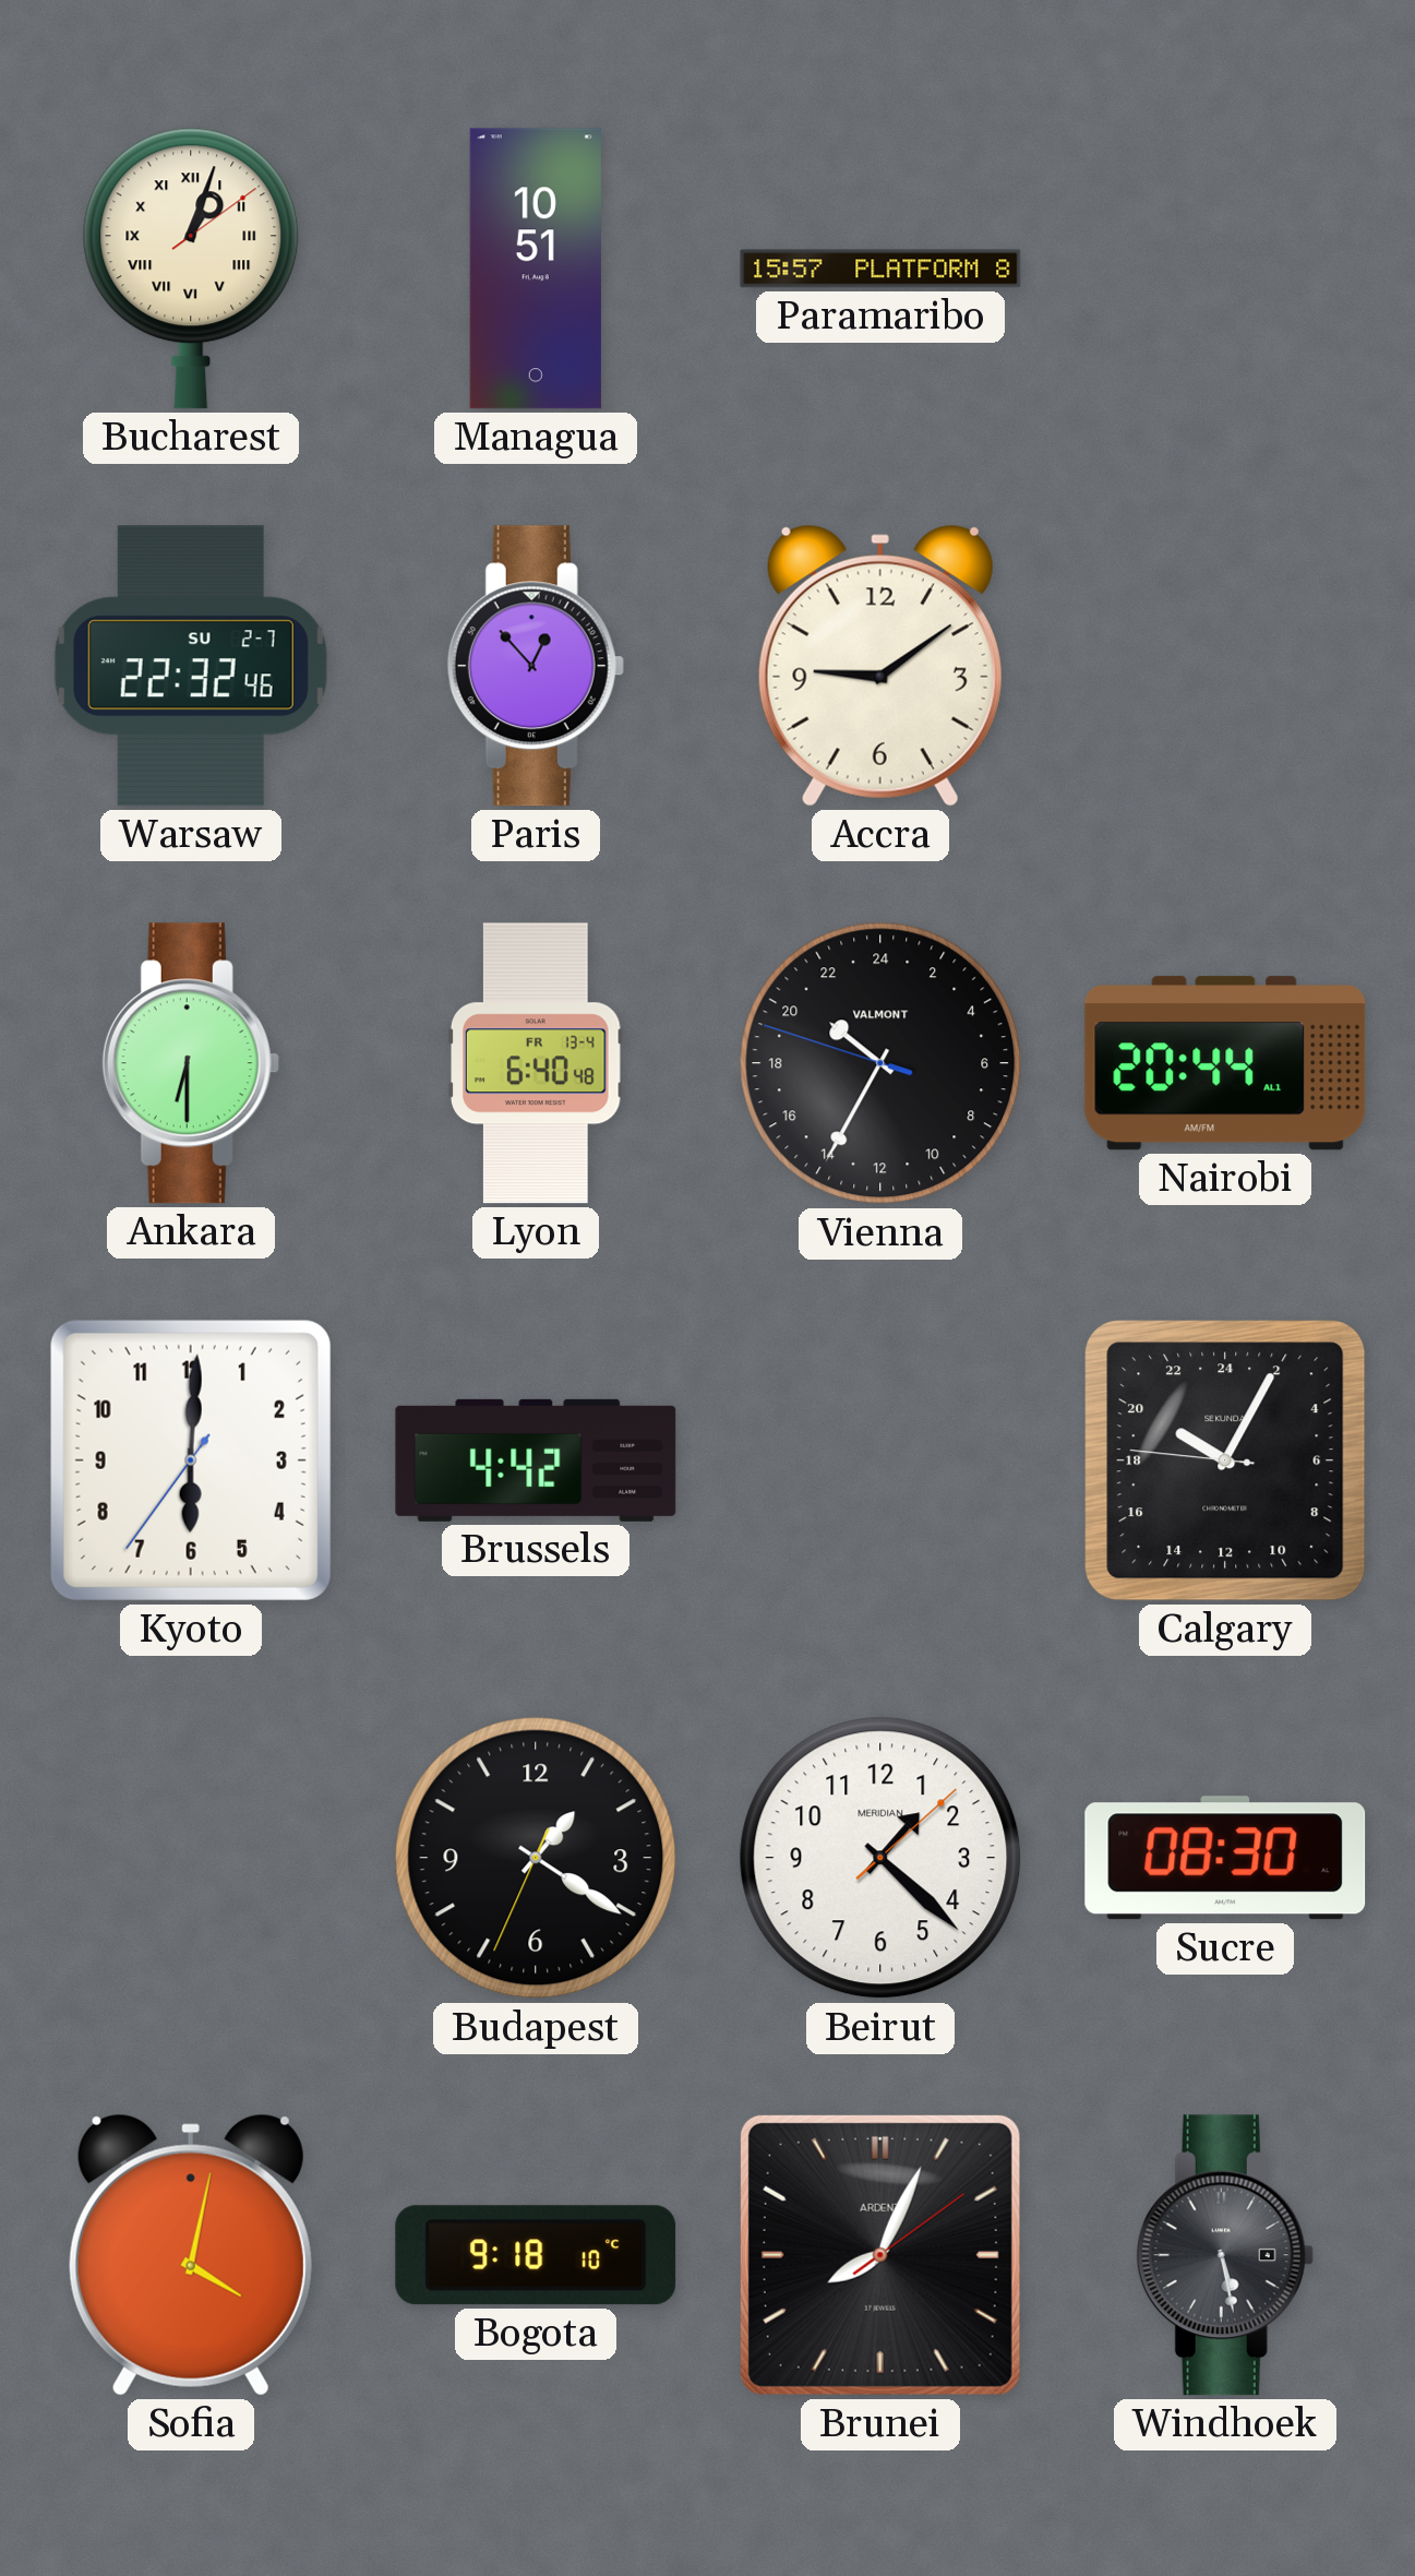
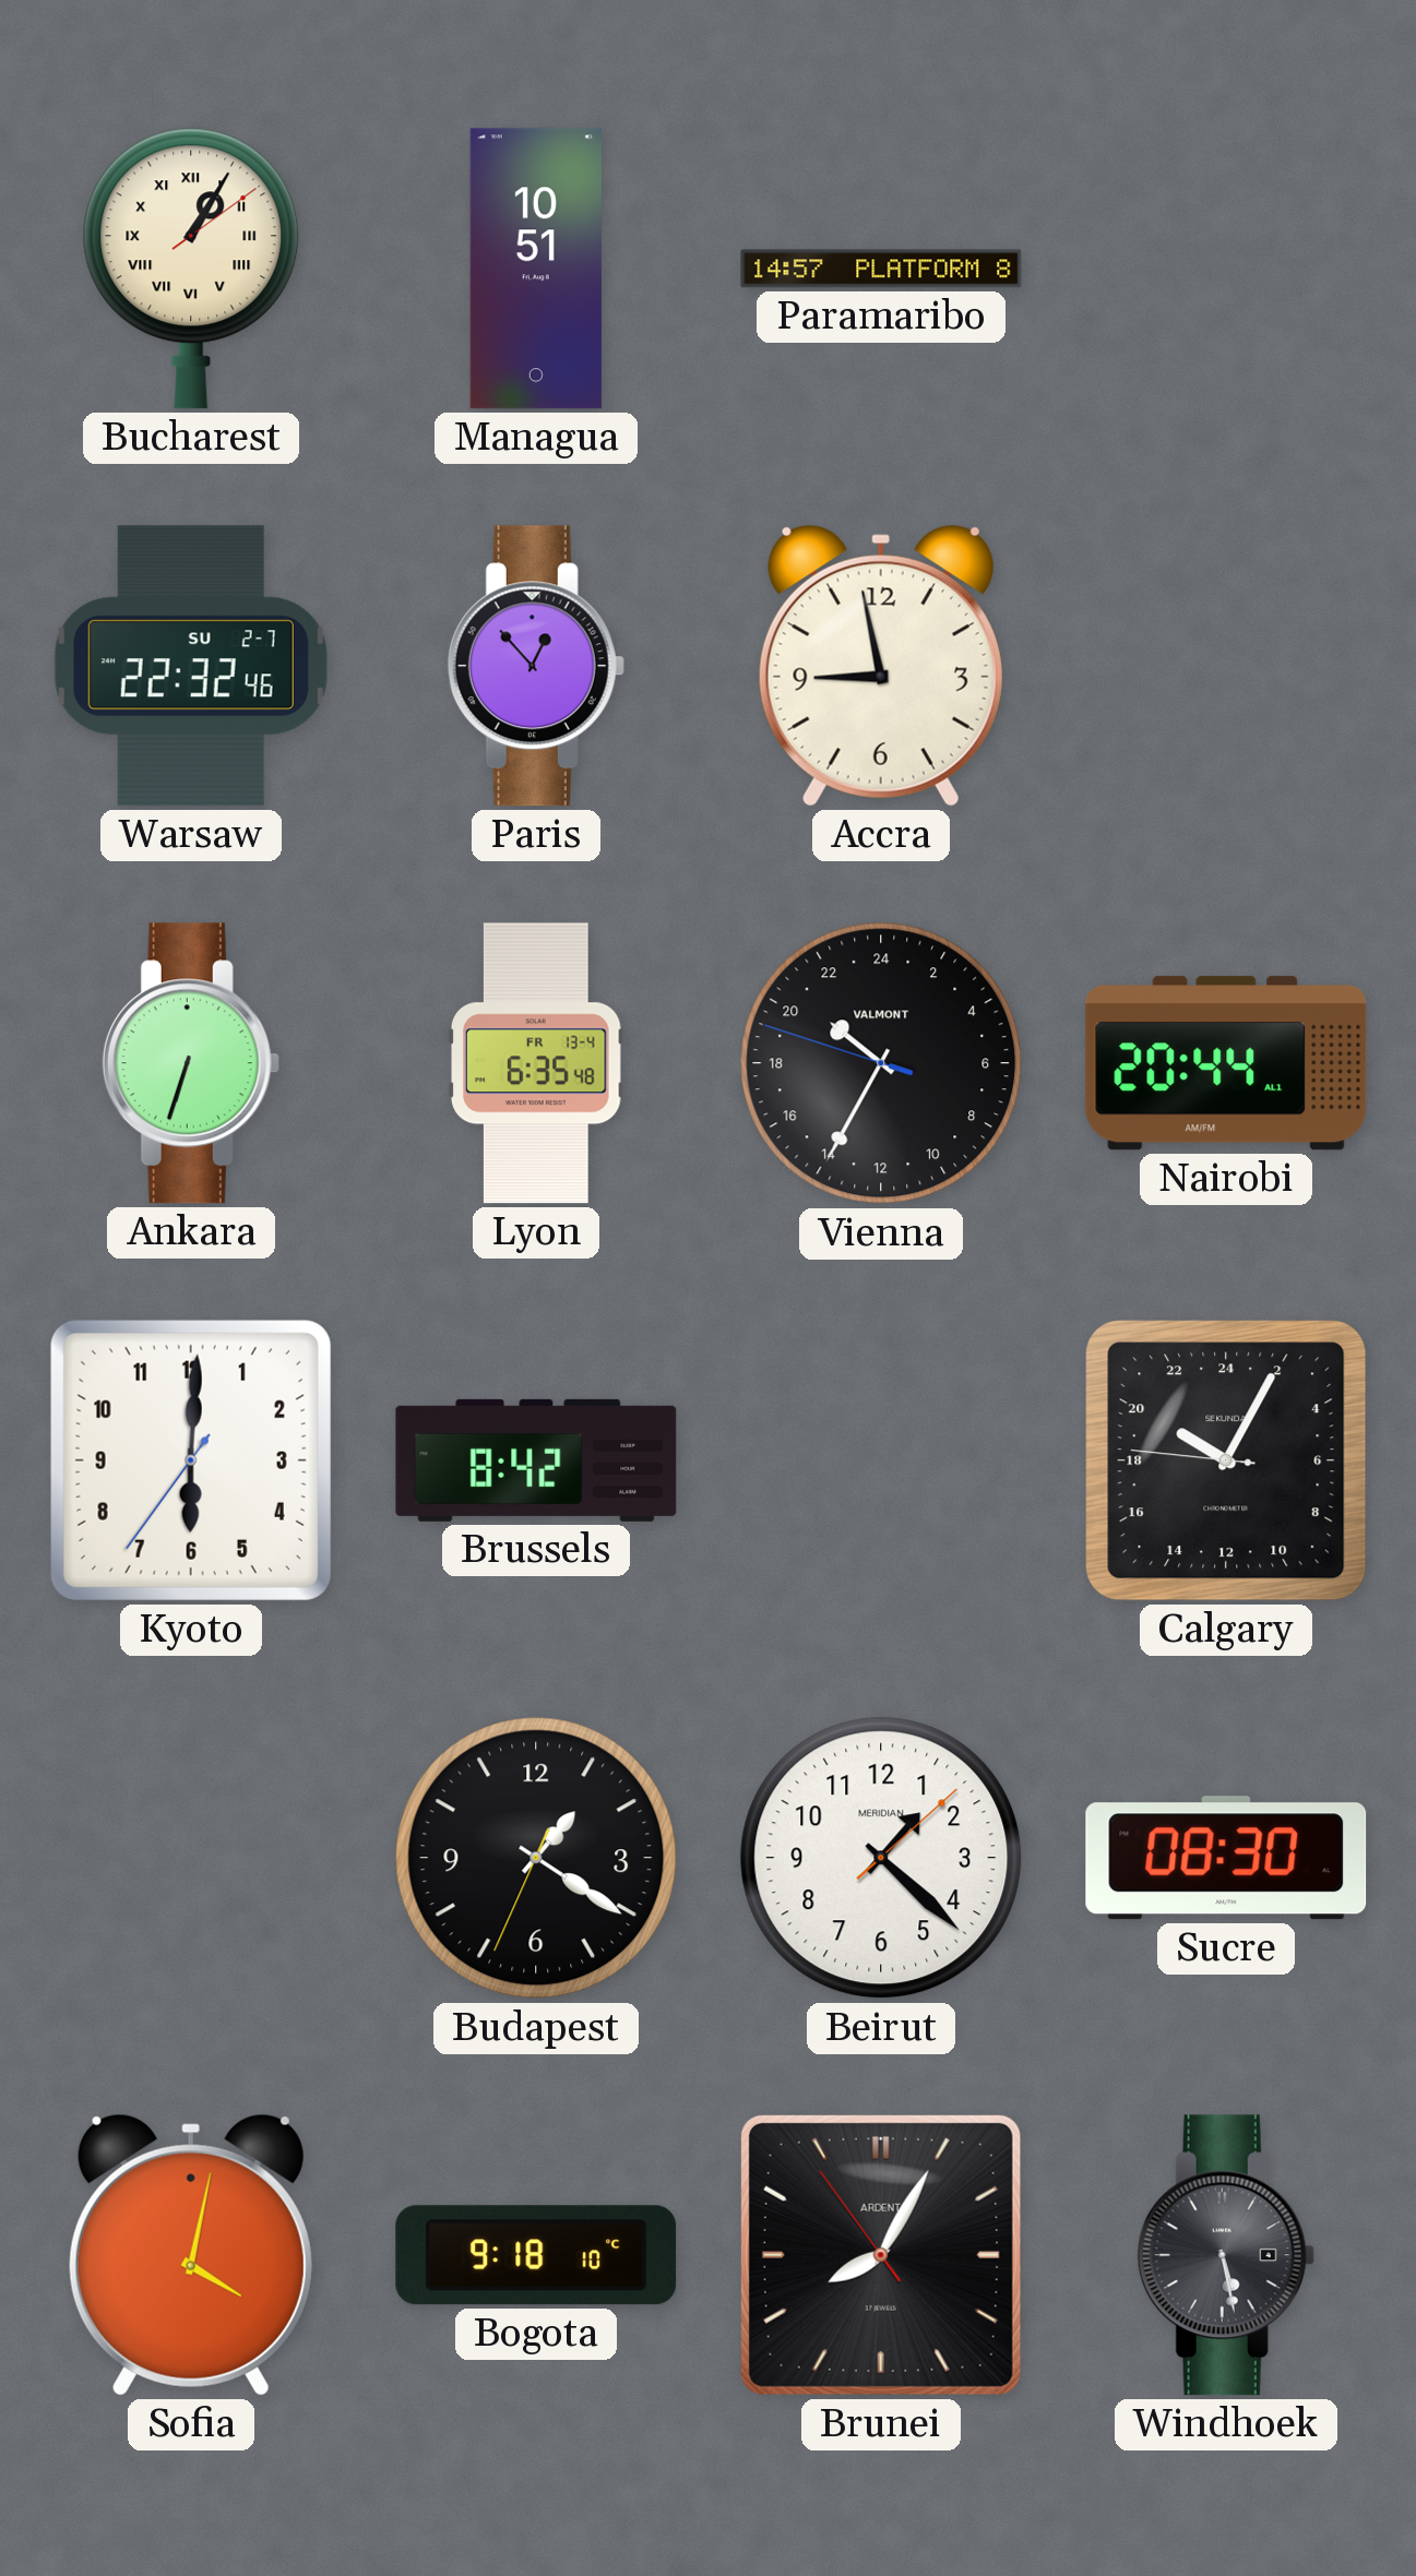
Bucharest: 1:03 -> 1:05 (191, 269)
Paramaribo: 15:57 -> 14:57 (881, 269)
Accra: 9:09 -> 8:58 (881, 666)
Ankara: 6:30 -> 6:33 (191, 1063)
Lyon: 6:40 -> 6:35 (537, 1063)
Brussels: 4:42 -> 8:42 (536, 1460)
Brunei: 8:04:09 -> 8:04:54 (881, 2255)
